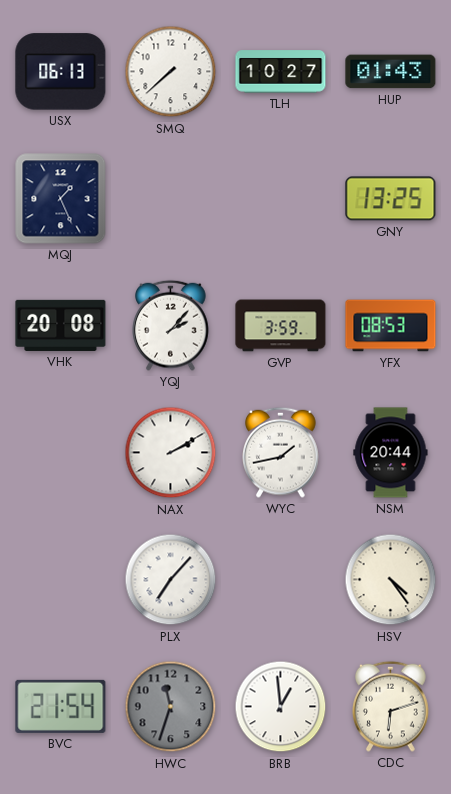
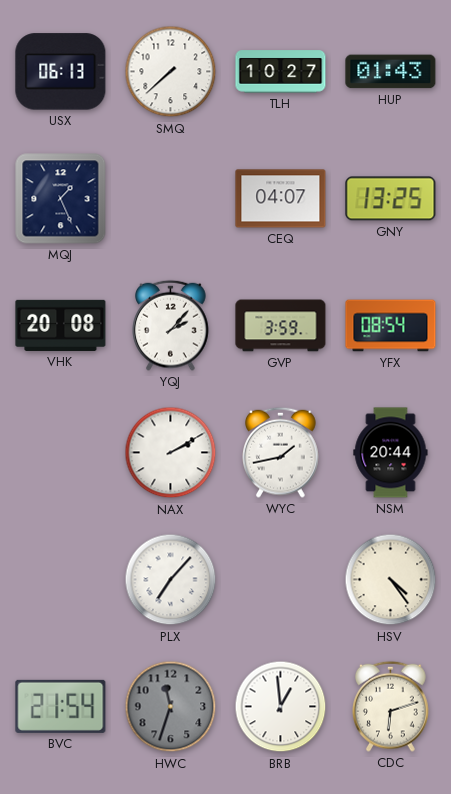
CEQ: none -> 04:07 (281, 199)
YFX: 08:53 -> 08:54 (391, 326)
